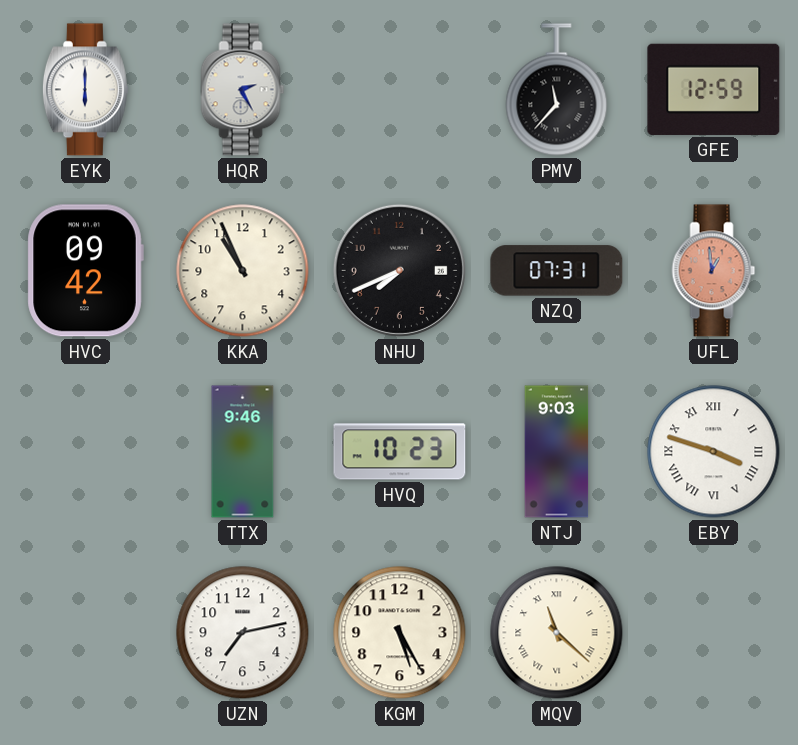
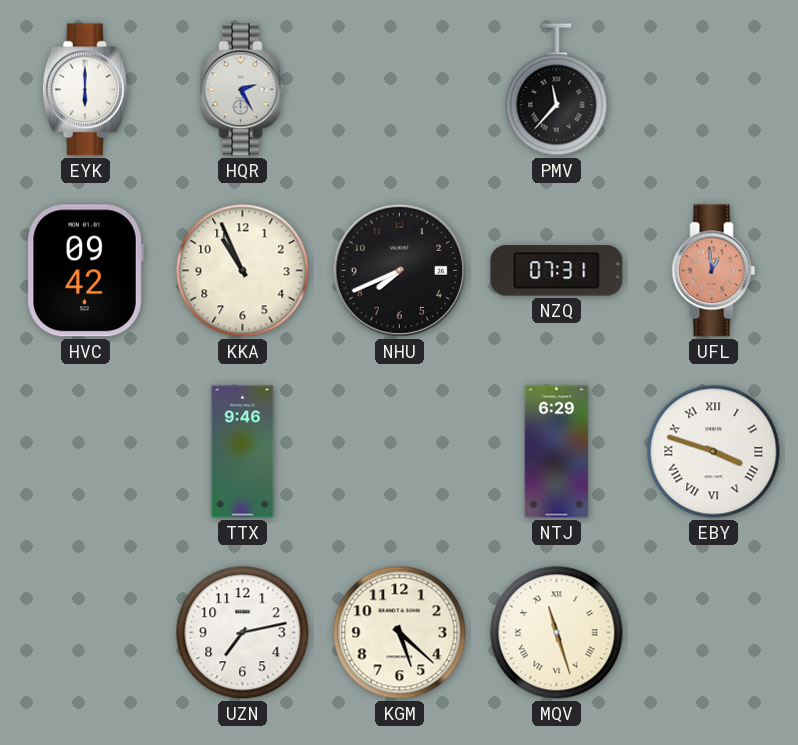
GFE: 12:59 -> none (714, 89)
HVQ: 10:23 -> none (400, 452)
NTJ: 9:03 -> 6:29 (557, 452)
KGM: 5:25 -> 5:22 (400, 633)
MQV: 11:22 -> 11:27 (557, 633)
